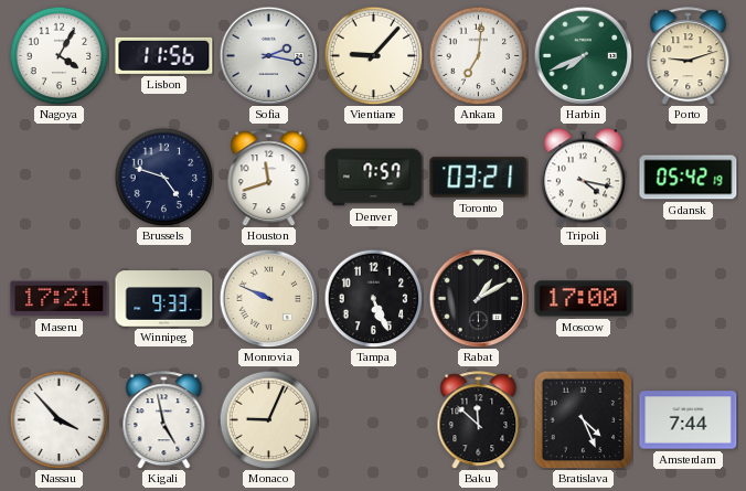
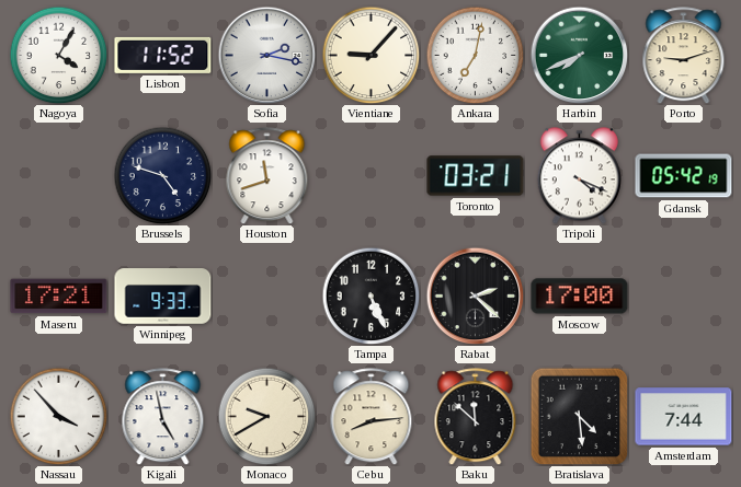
Lisbon: 11:56 -> 11:52 (163, 55)
Ankara: 7:01 -> 7:02 (475, 55)
Denver: 7:57 -> none (374, 178)
Tripoli: 4:17 -> 4:19 (579, 176)
Monrovia: 9:49 -> none (268, 298)
Rabat: 1:10 -> 2:22 (475, 295)
Monaco: 9:04 -> 9:40 (266, 416)
Cebu: none -> 8:14 (372, 417)
Bratislava: 4:26 -> 4:29 (579, 416)
